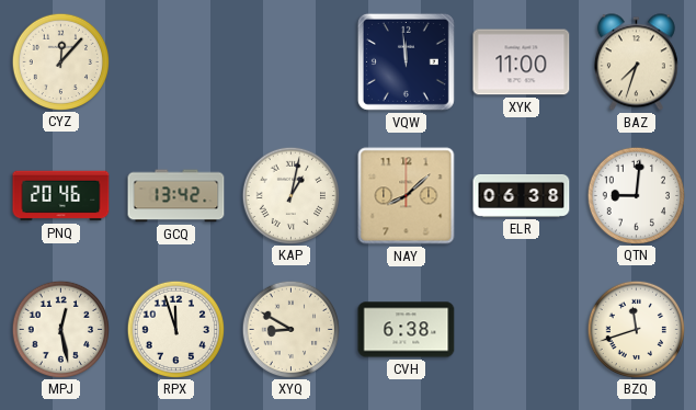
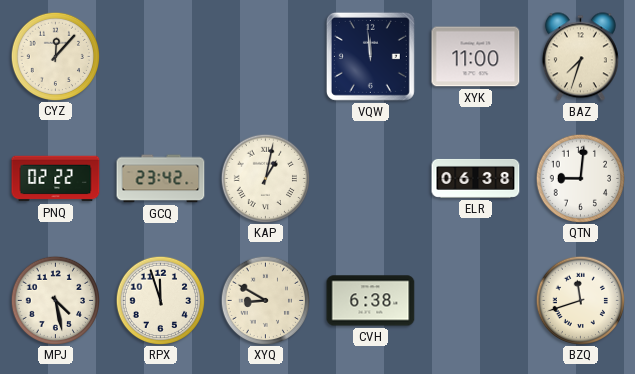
PNQ: 20:46 -> 02:22 (56, 179)
GCQ: 13:42 -> 23:42 (161, 179)
NAY: 8:08 -> none (407, 196)
MPJ: 12:28 -> 4:28 (56, 300)
